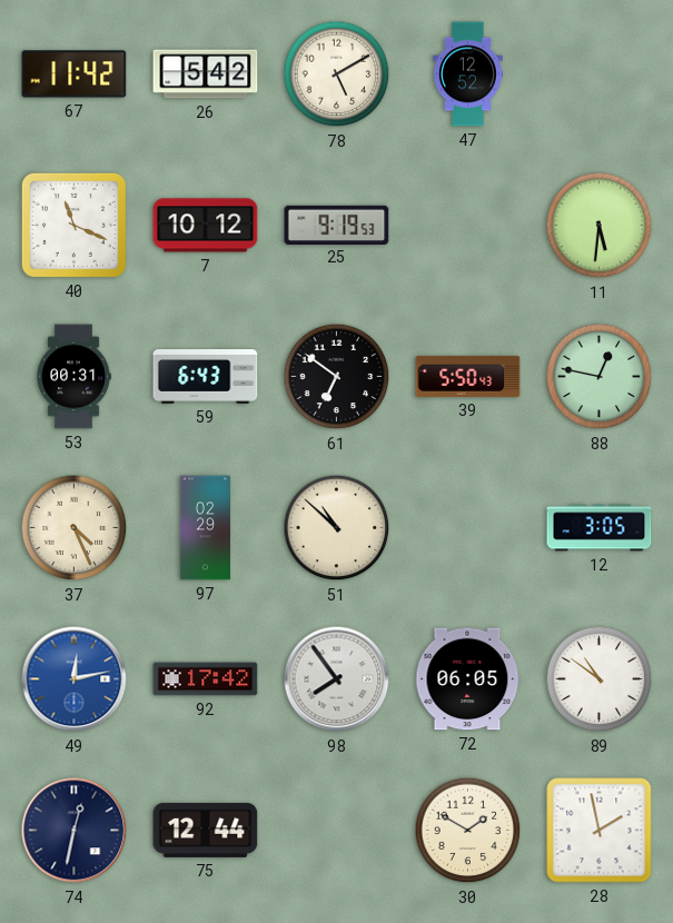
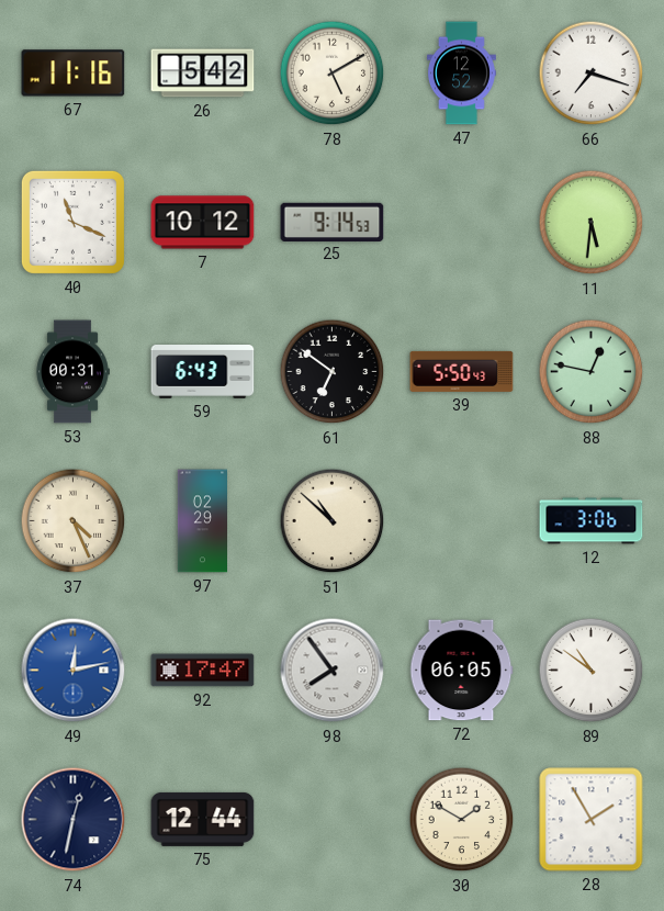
67: 11:42 -> 11:16 (74, 74)
66: none -> 7:18 (592, 74)
25: 9:19 -> 9:14 (333, 222)
12: 3:05 -> 3:06 (592, 521)
92: 17:42 -> 17:47 (203, 671)
28: 1:58 -> 1:55 (592, 820)
